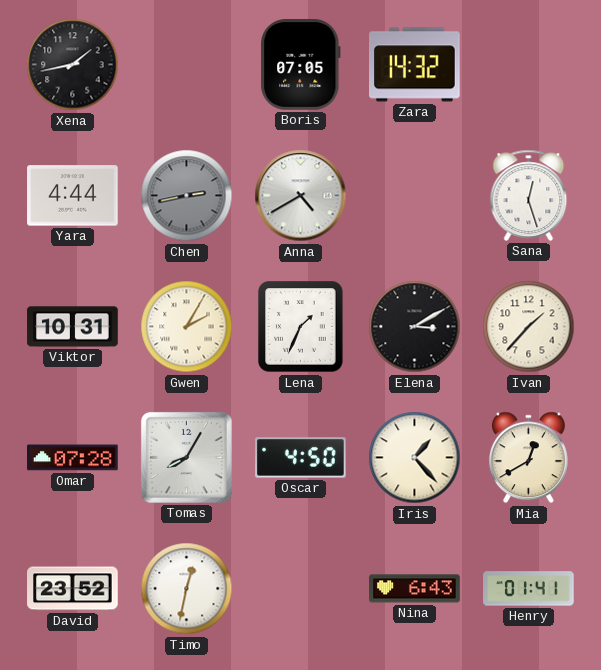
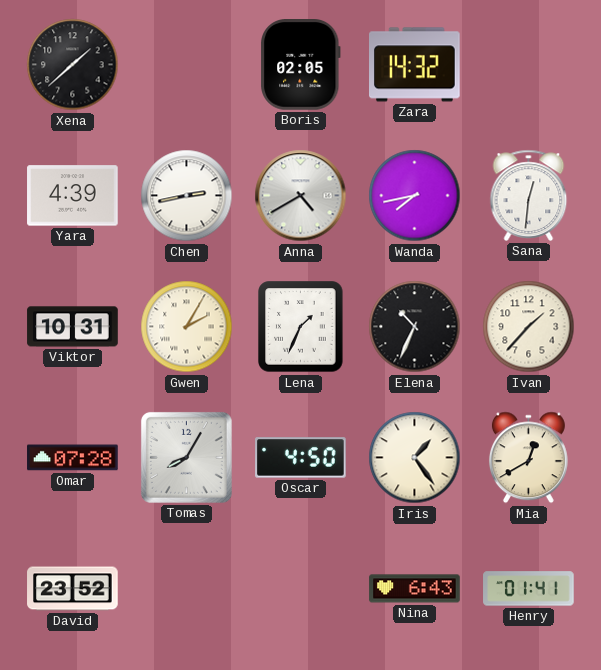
Xena: 1:43 -> 1:38 (73, 65)
Boris: 07:05 -> 02:05 (300, 65)
Yara: 4:44 -> 4:39 (73, 196)
Chen dial: grey -> white (187, 196)
Wanda: none -> 7:43 (415, 196)
Sana: 12:27 -> 12:31 (529, 195)
Elena: 3:10 -> 10:34 (415, 327)
Iris: 1:23 -> 1:24 (415, 458)
Timo: 12:32 -> none (187, 589)
